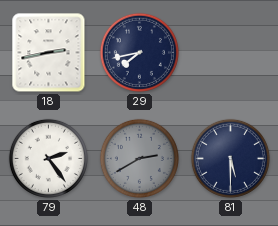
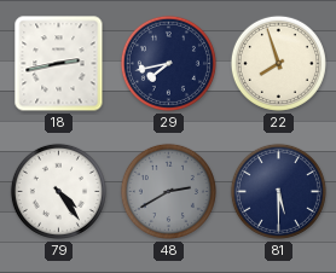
22: none -> 7:57 (278, 63)
79: 2:24 -> 4:24 (58, 191)
